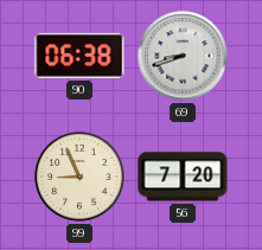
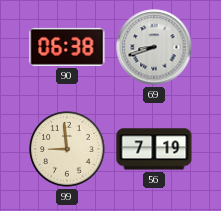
99: 8:56 -> 8:59 (67, 149)
56: 7:20 -> 7:19 (154, 149)
